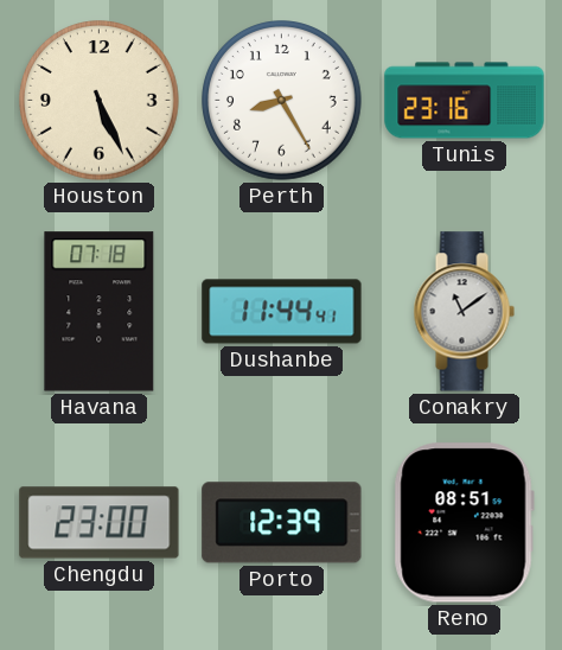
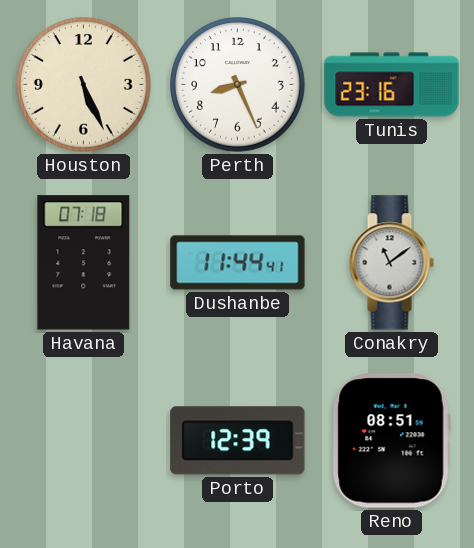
Perth: 8:25 -> 8:26 (238, 85)
Chengdu: 23:00 -> none (100, 523)
